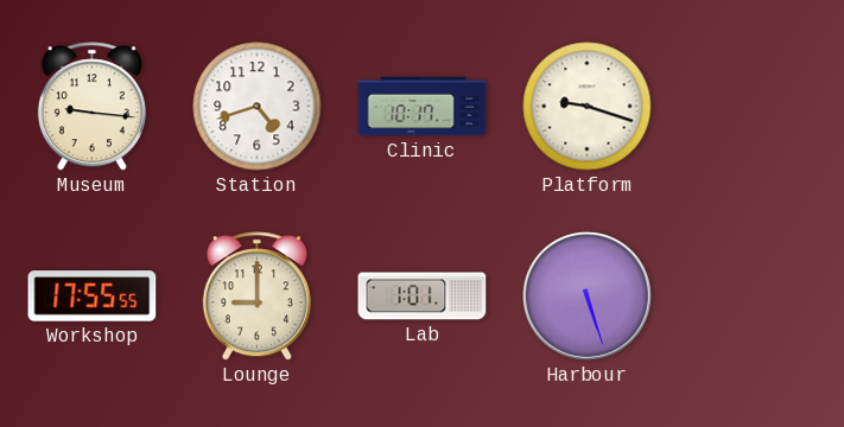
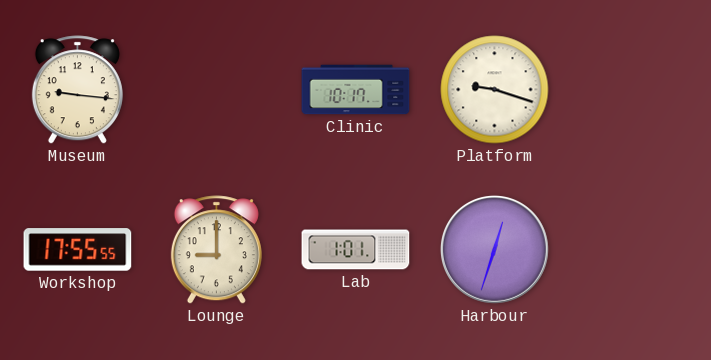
Station: 4:42 -> none (258, 107)
Harbour: 5:27 -> 12:33 (494, 249)
